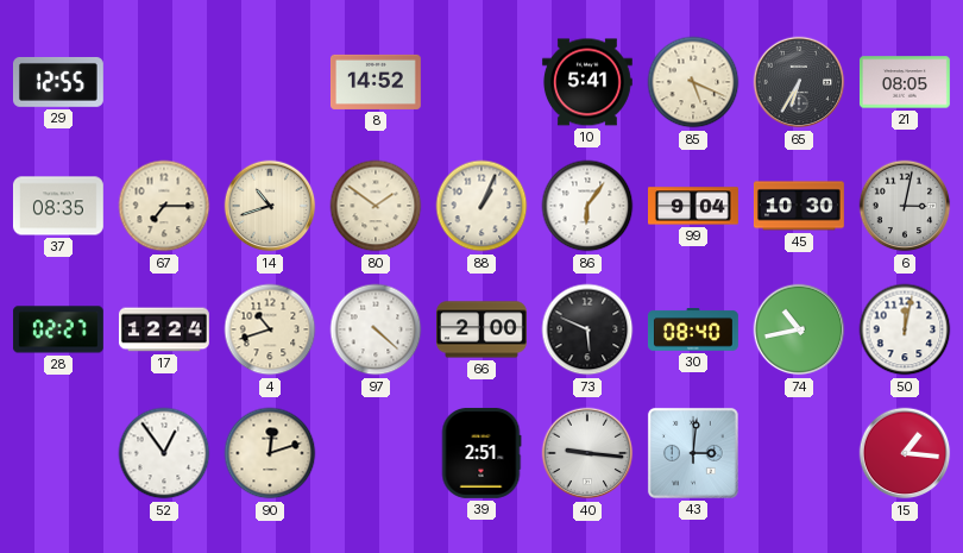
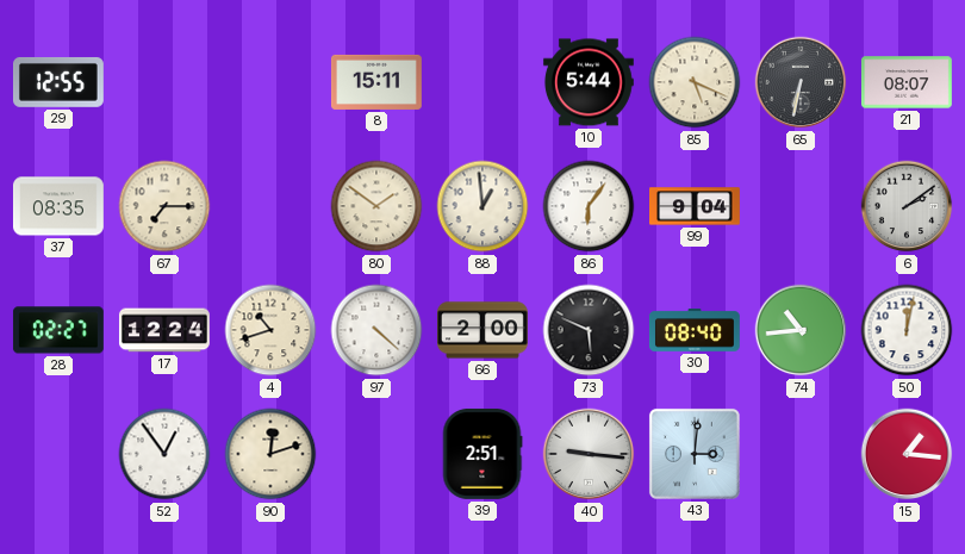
8: 14:52 -> 15:11 (376, 82)
10: 5:41 -> 5:44 (589, 82)
65: 6:35 -> 6:32 (801, 82)
21: 08:05 -> 08:07 (907, 82)
14: 10:42 -> none (270, 206)
88: 1:04 -> 12:59 (482, 206)
45: 10:30 -> none (799, 206)
6: 3:02 -> 2:09 (907, 206)
74: 10:43 -> 10:44 (801, 330)
